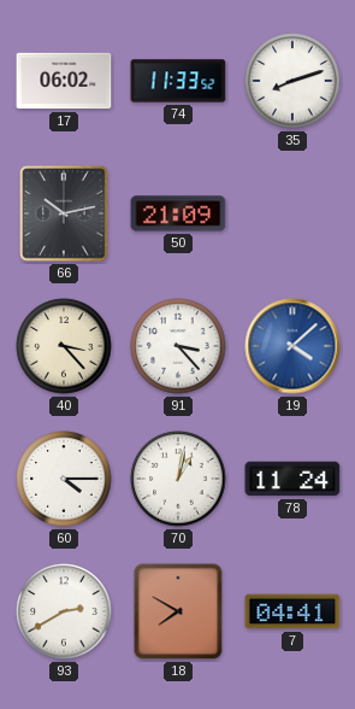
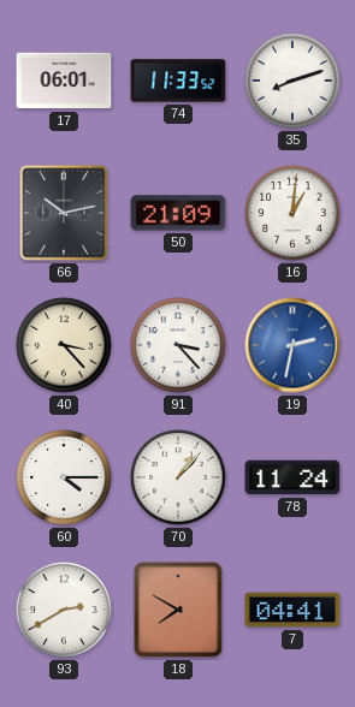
17: 06:02 -> 06:01 (64, 81)
16: none -> 1:01 (292, 213)
19: 4:08 -> 2:32 (292, 345)
70: 1:02 -> 1:07 (178, 477)
